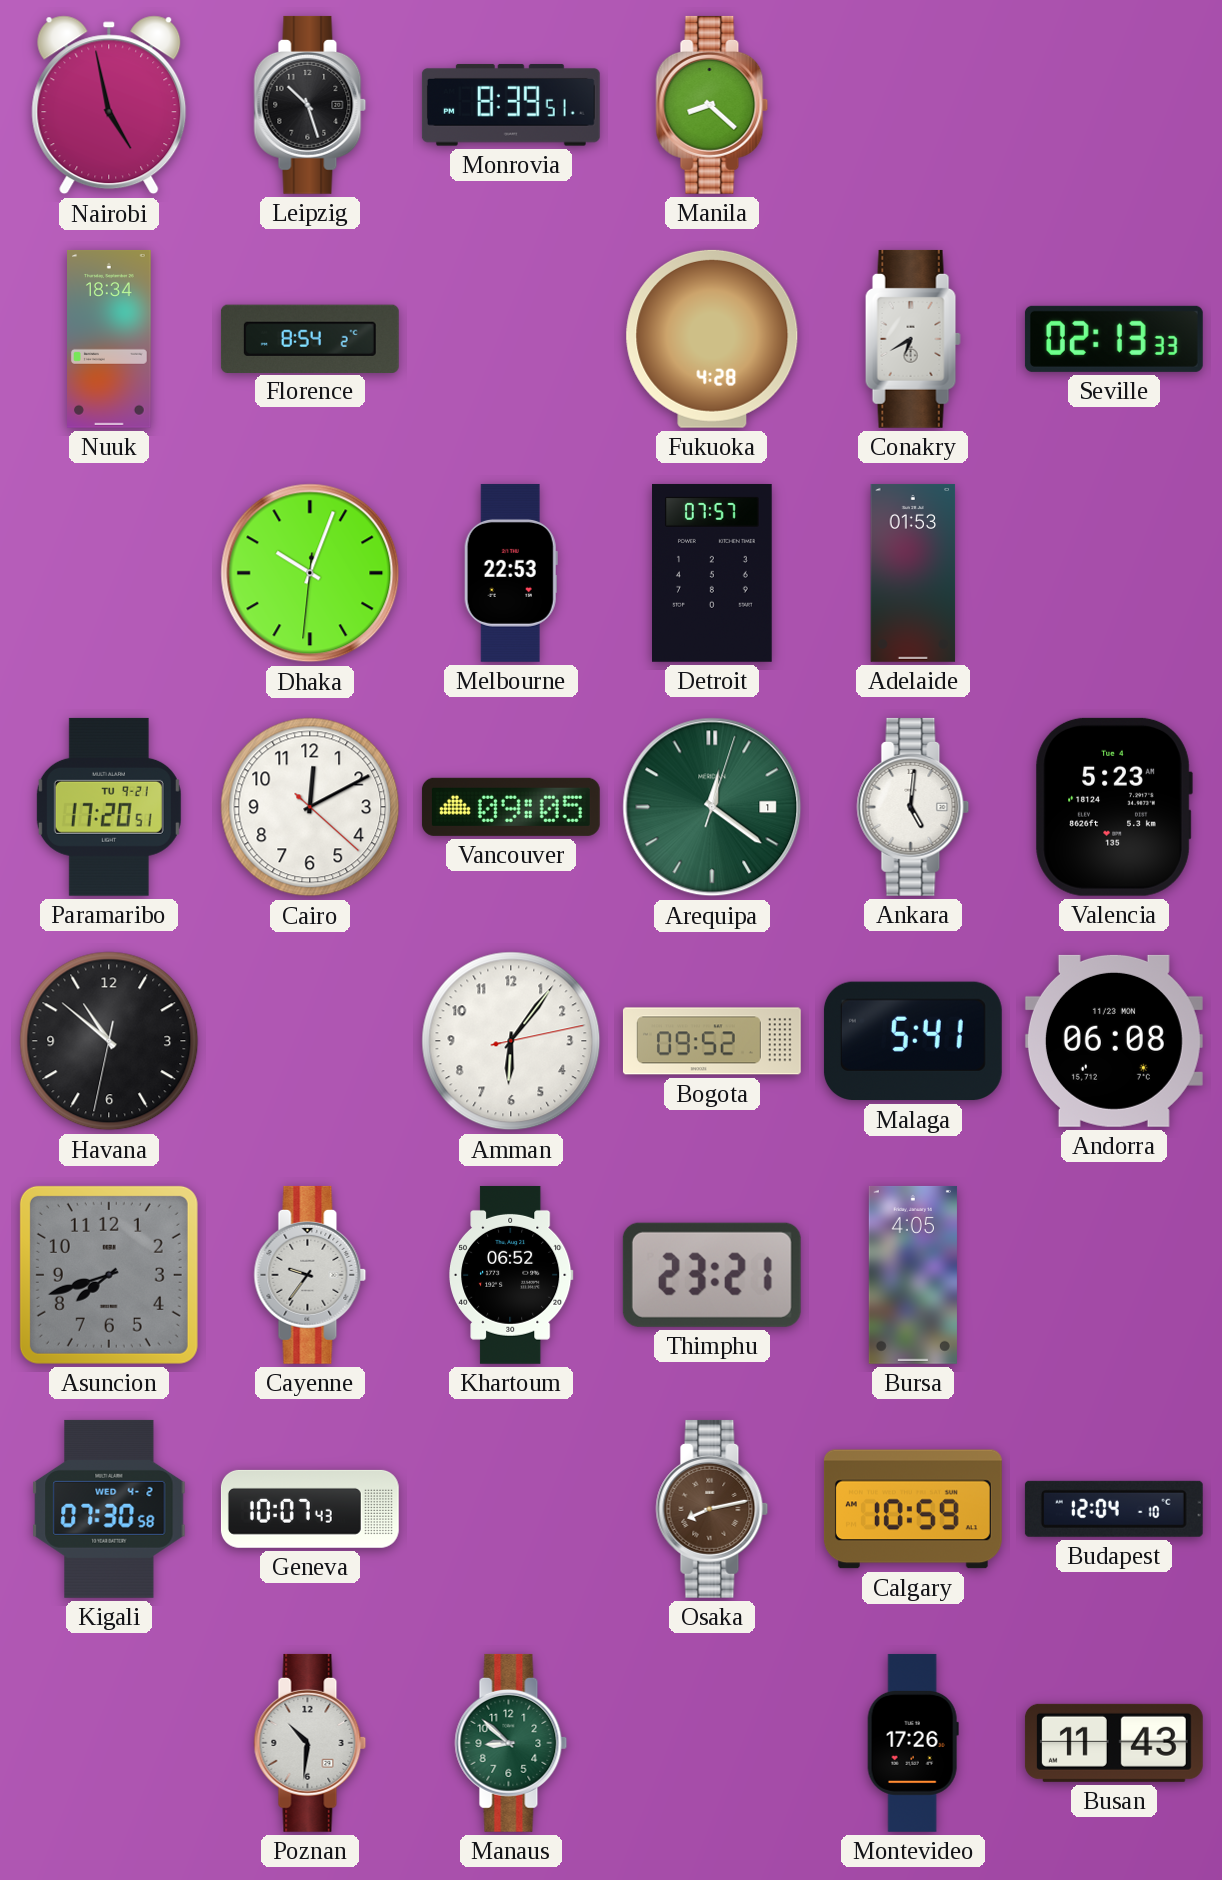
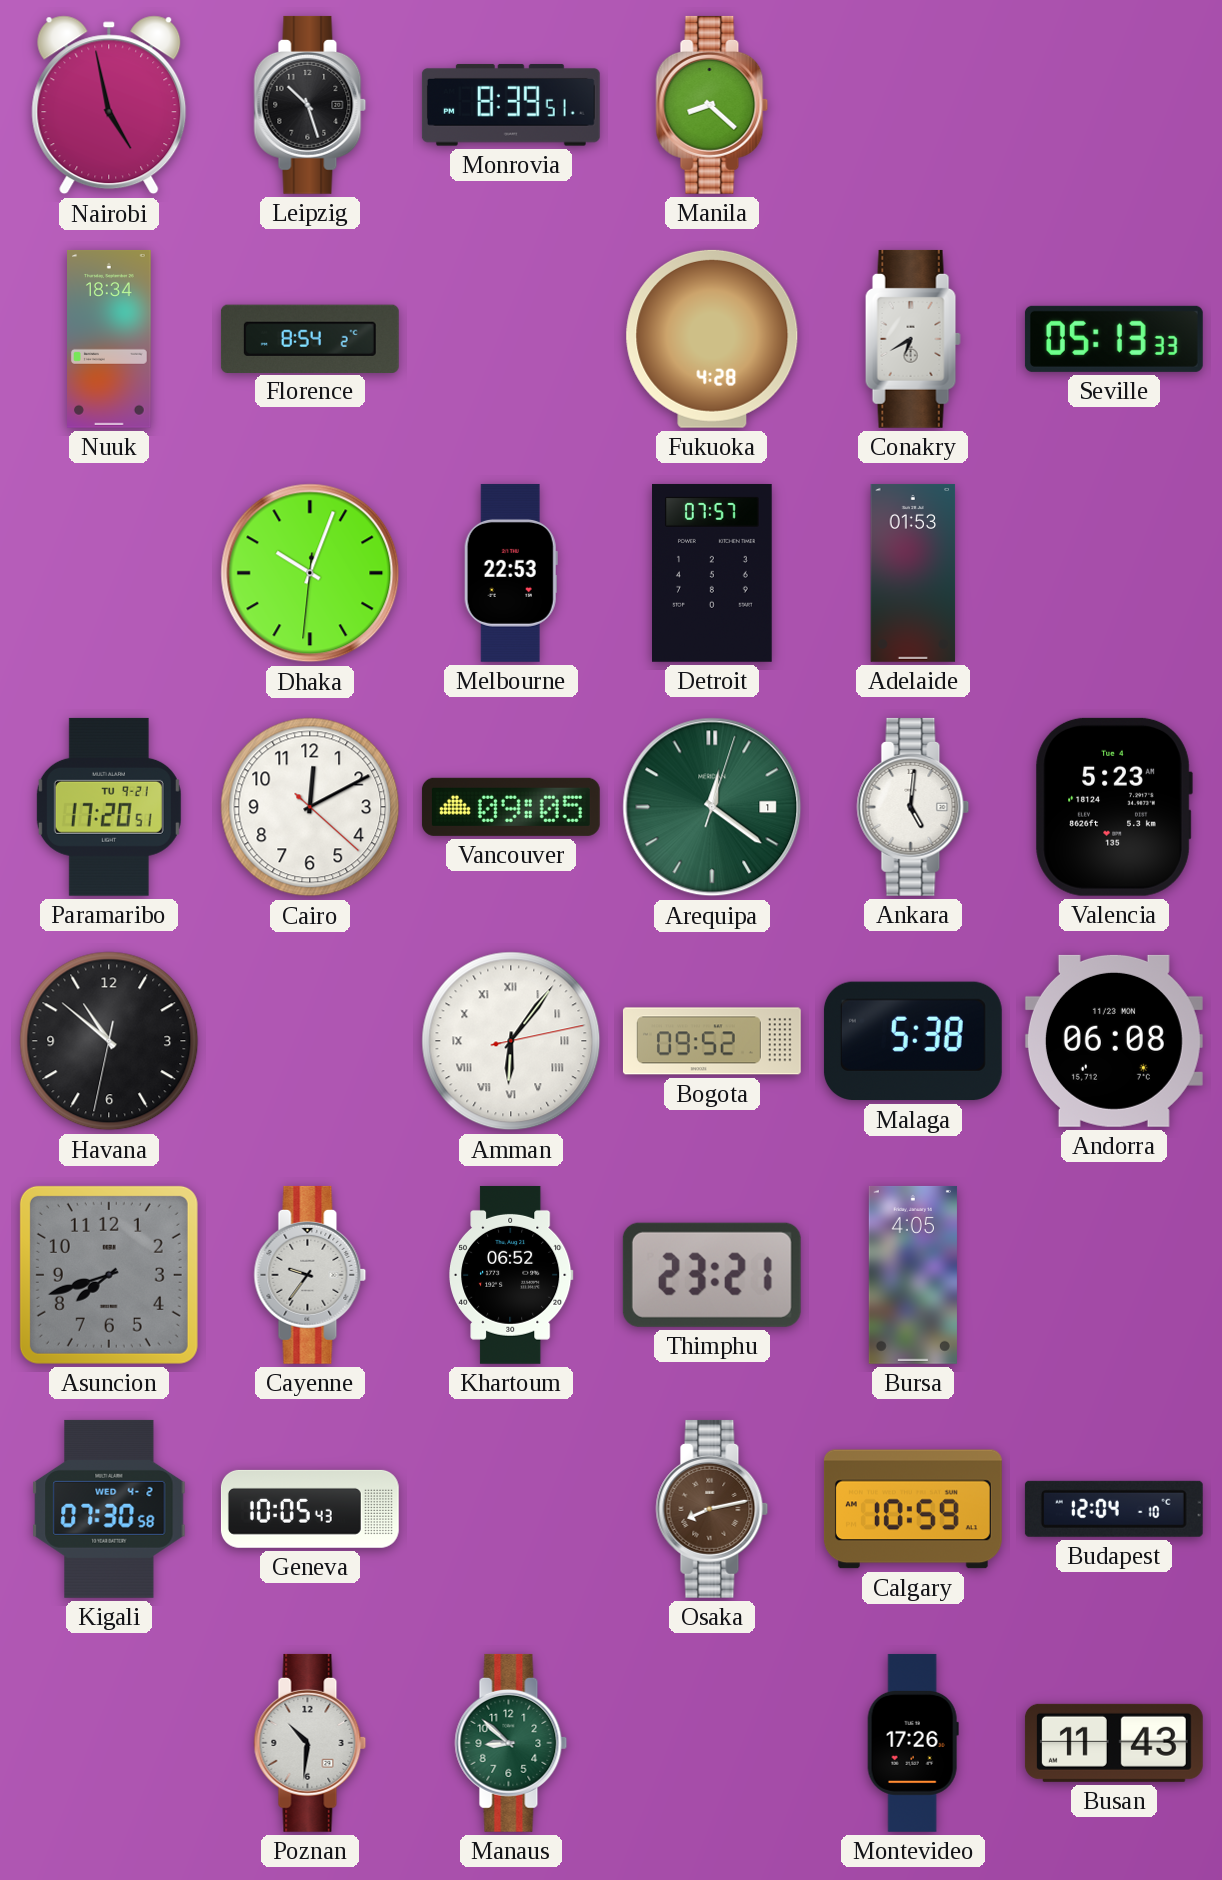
Seville: 02:13 -> 05:13 (1114, 339)
Amman numerals: Arabic -> Roman (511, 1041)
Malaga: 5:41 -> 5:38 (913, 1041)
Geneva: 10:07 -> 10:05 (310, 1509)
